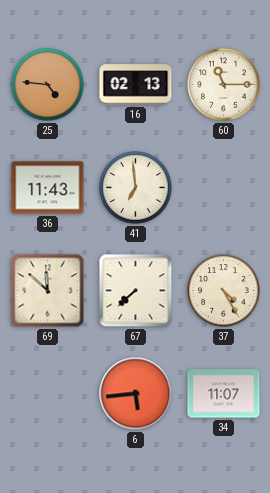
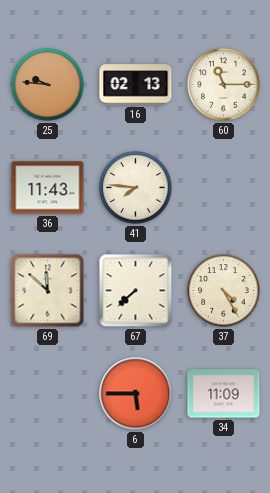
25: 4:46 -> 9:46 (48, 85)
41: 6:59 -> 7:46 (136, 188)
6: 5:44 -> 5:45 (136, 394)
34: 11:07 -> 11:09 (224, 394)
